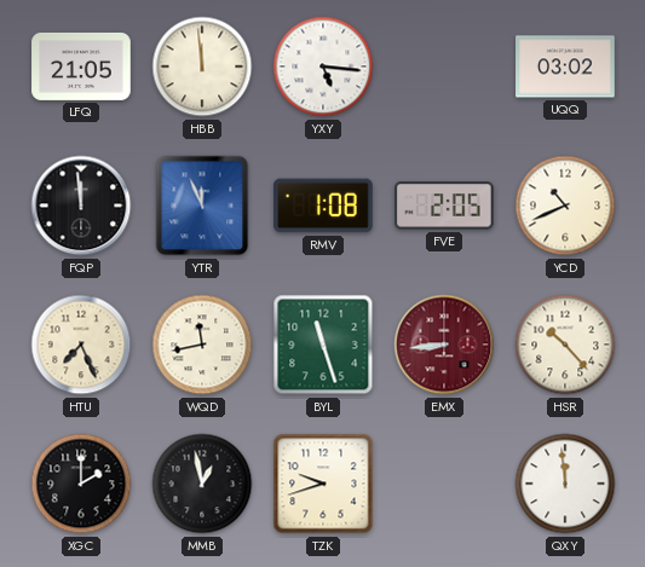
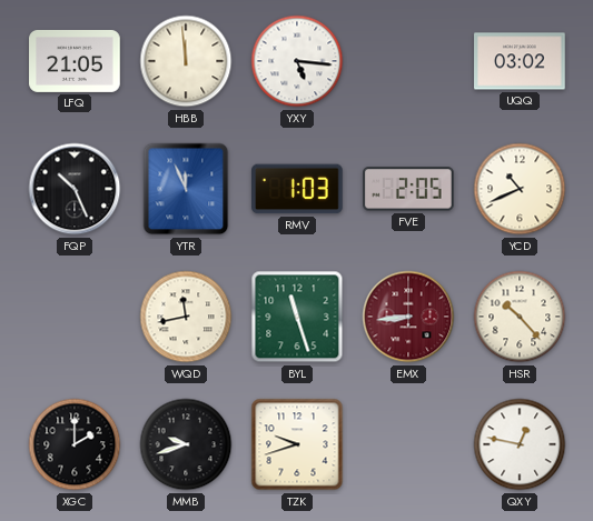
FQP: 11:59 -> 10:26 (75, 189)
RMV: 1:08 -> 1:03 (298, 189)
HTU: 7:26 -> none (81, 345)
MMB: 12:58 -> 9:42 (186, 444)
QXY: 11:59 -> 12:47 (520, 444)
